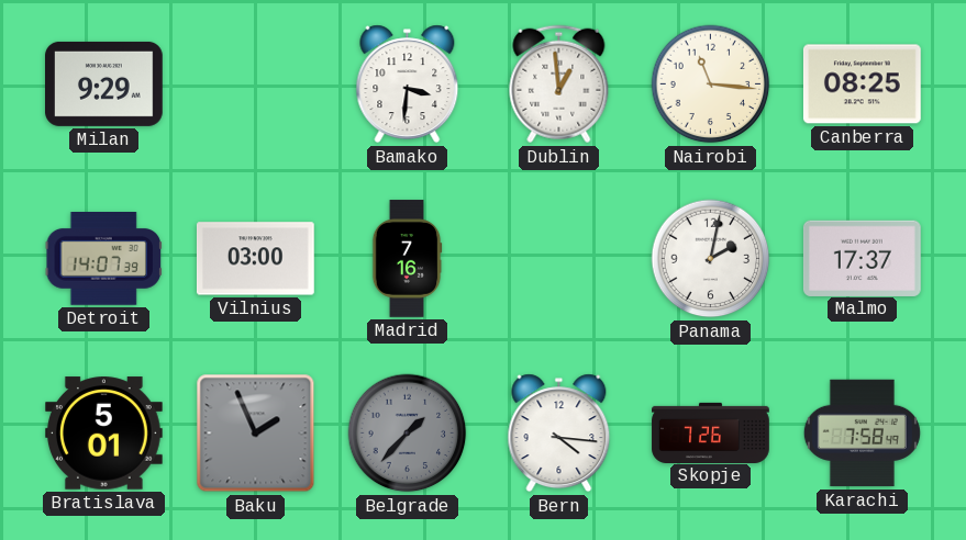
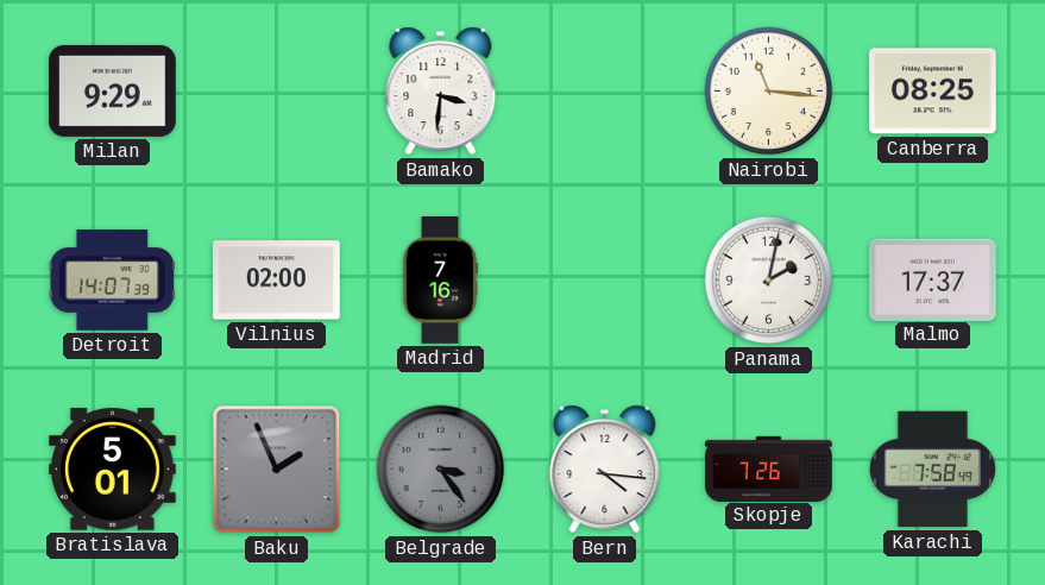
Dublin: 12:59 -> none (559, 85)
Vilnius: 03:00 -> 02:00 (276, 281)
Belgrade: 1:37 -> 3:24 (441, 470)
